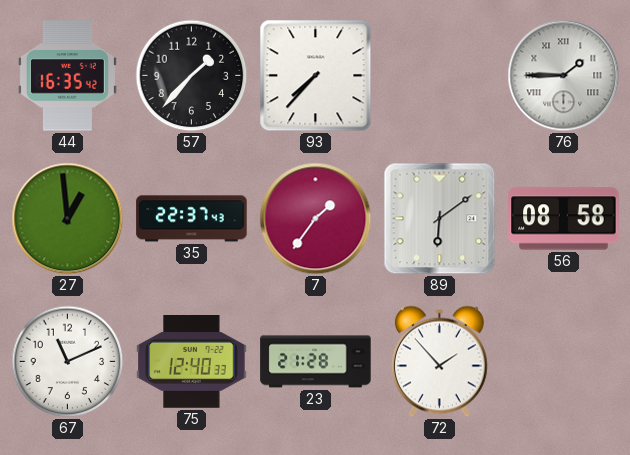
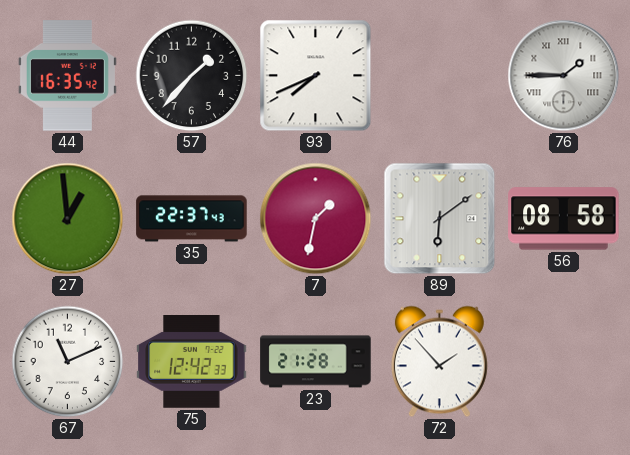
93: 7:37 -> 7:41 (316, 76)
7: 1:36 -> 1:32 (316, 219)
75: 12:40 -> 12:42 (192, 362)
